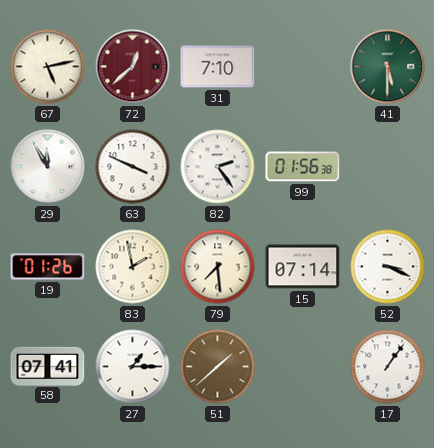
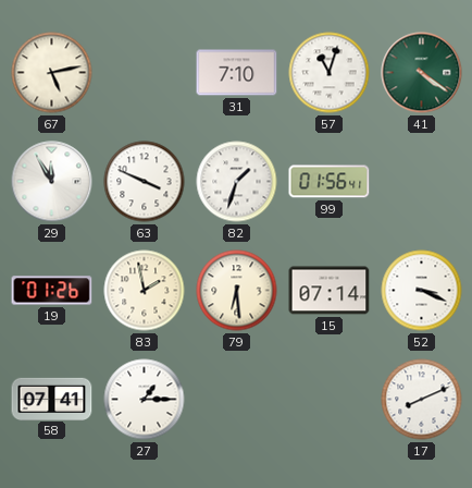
72: 12:38 -> none (133, 67)
57: none -> 11:03 (330, 73)
41: 5:30 -> 4:21 (422, 73)
82: 2:24 -> 1:33 (237, 182)
99: 01:56:38 -> 01:56:41 (330, 182)
79: 7:29 -> 6:29 (237, 291)
51: 1:38 -> none (218, 367)
17: 1:06 -> 8:11 (422, 400)
